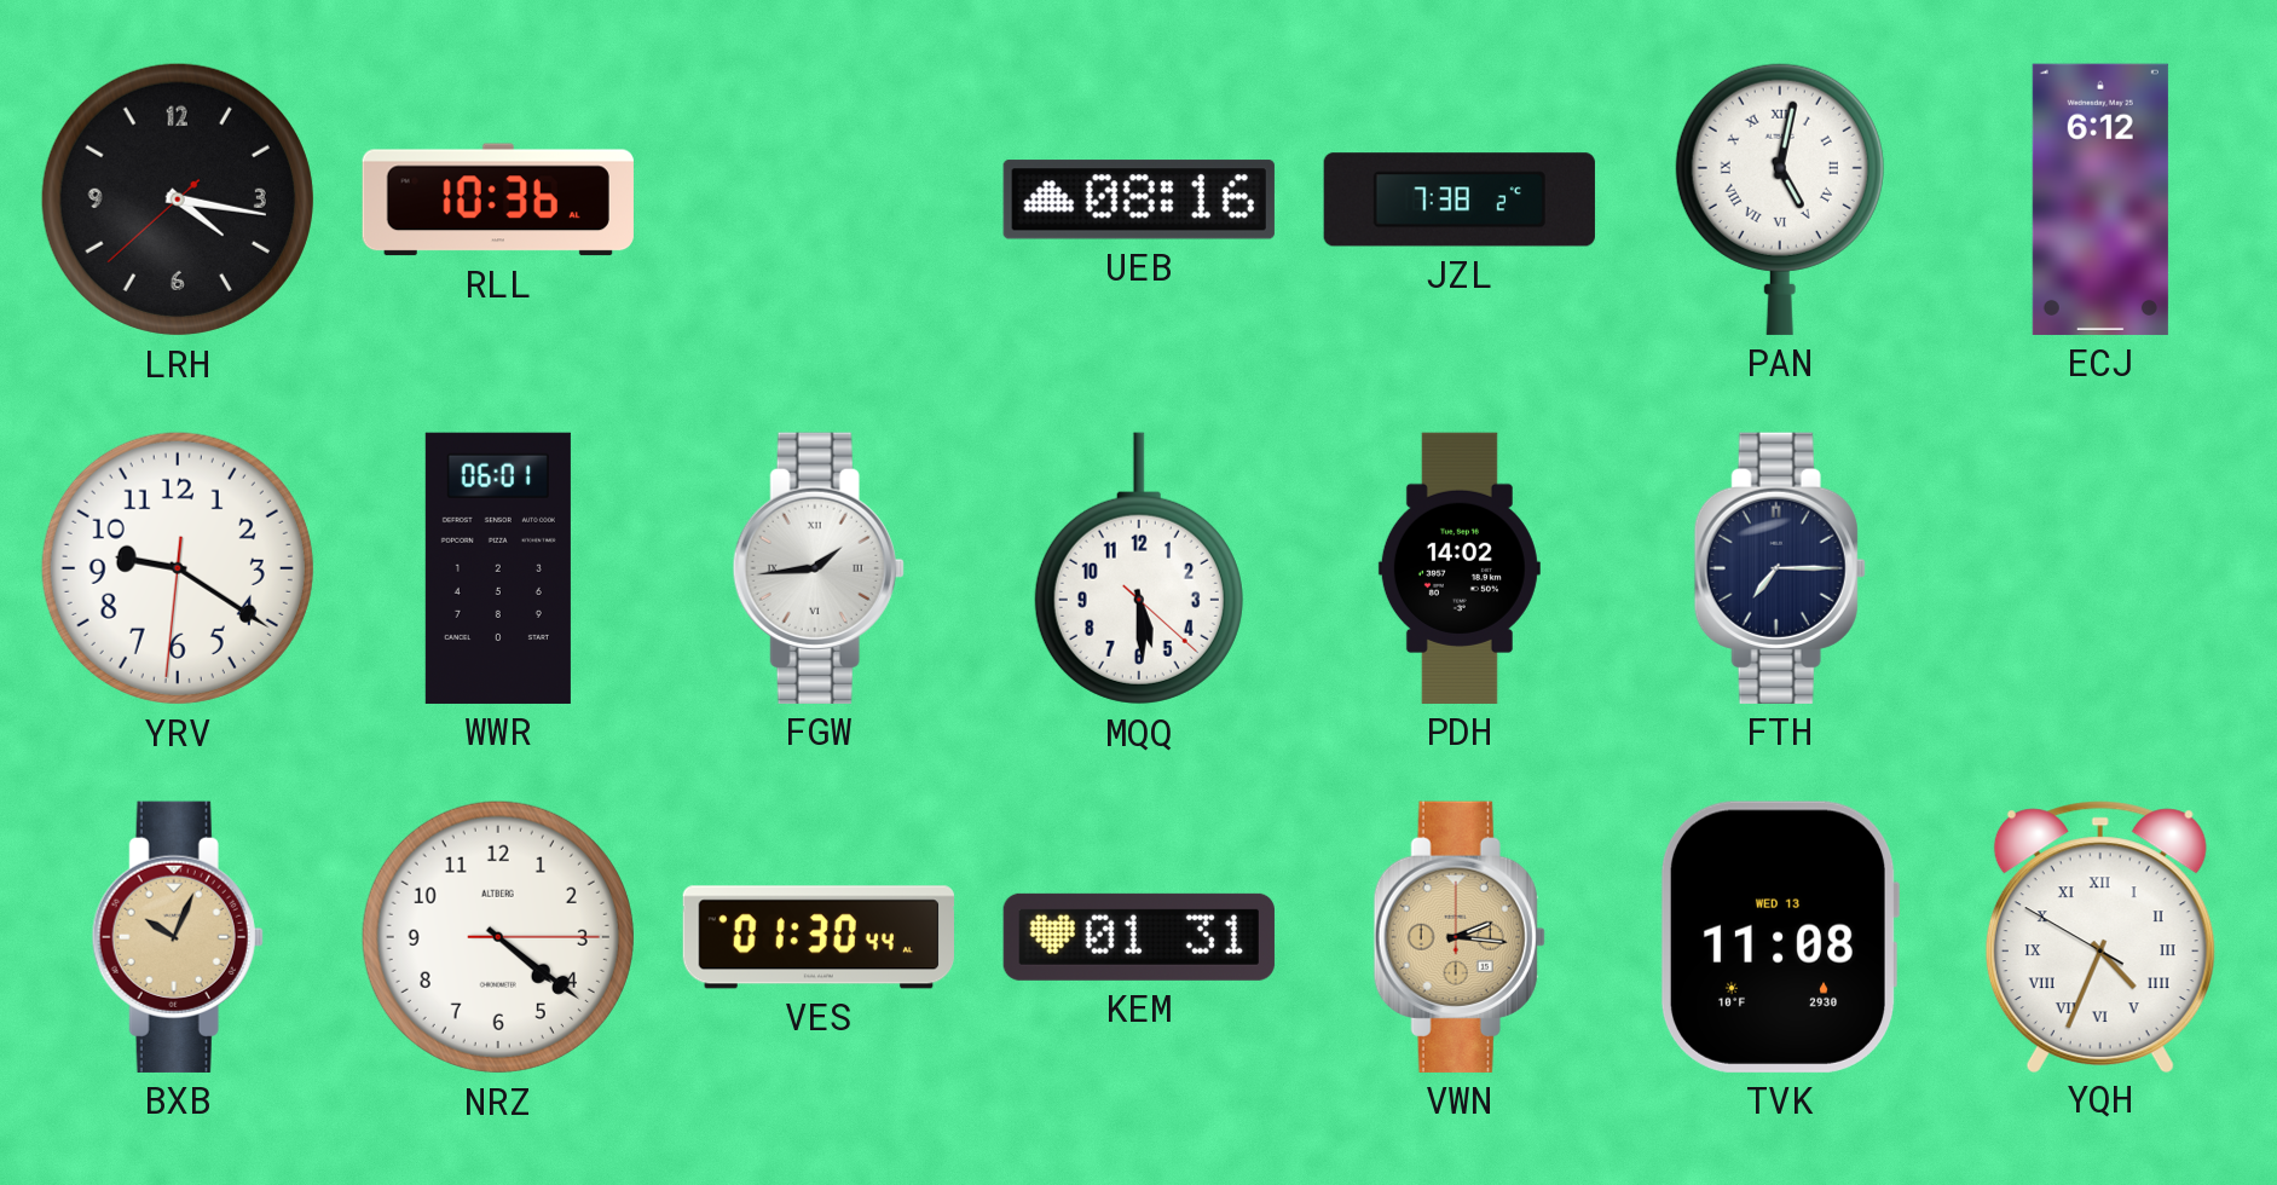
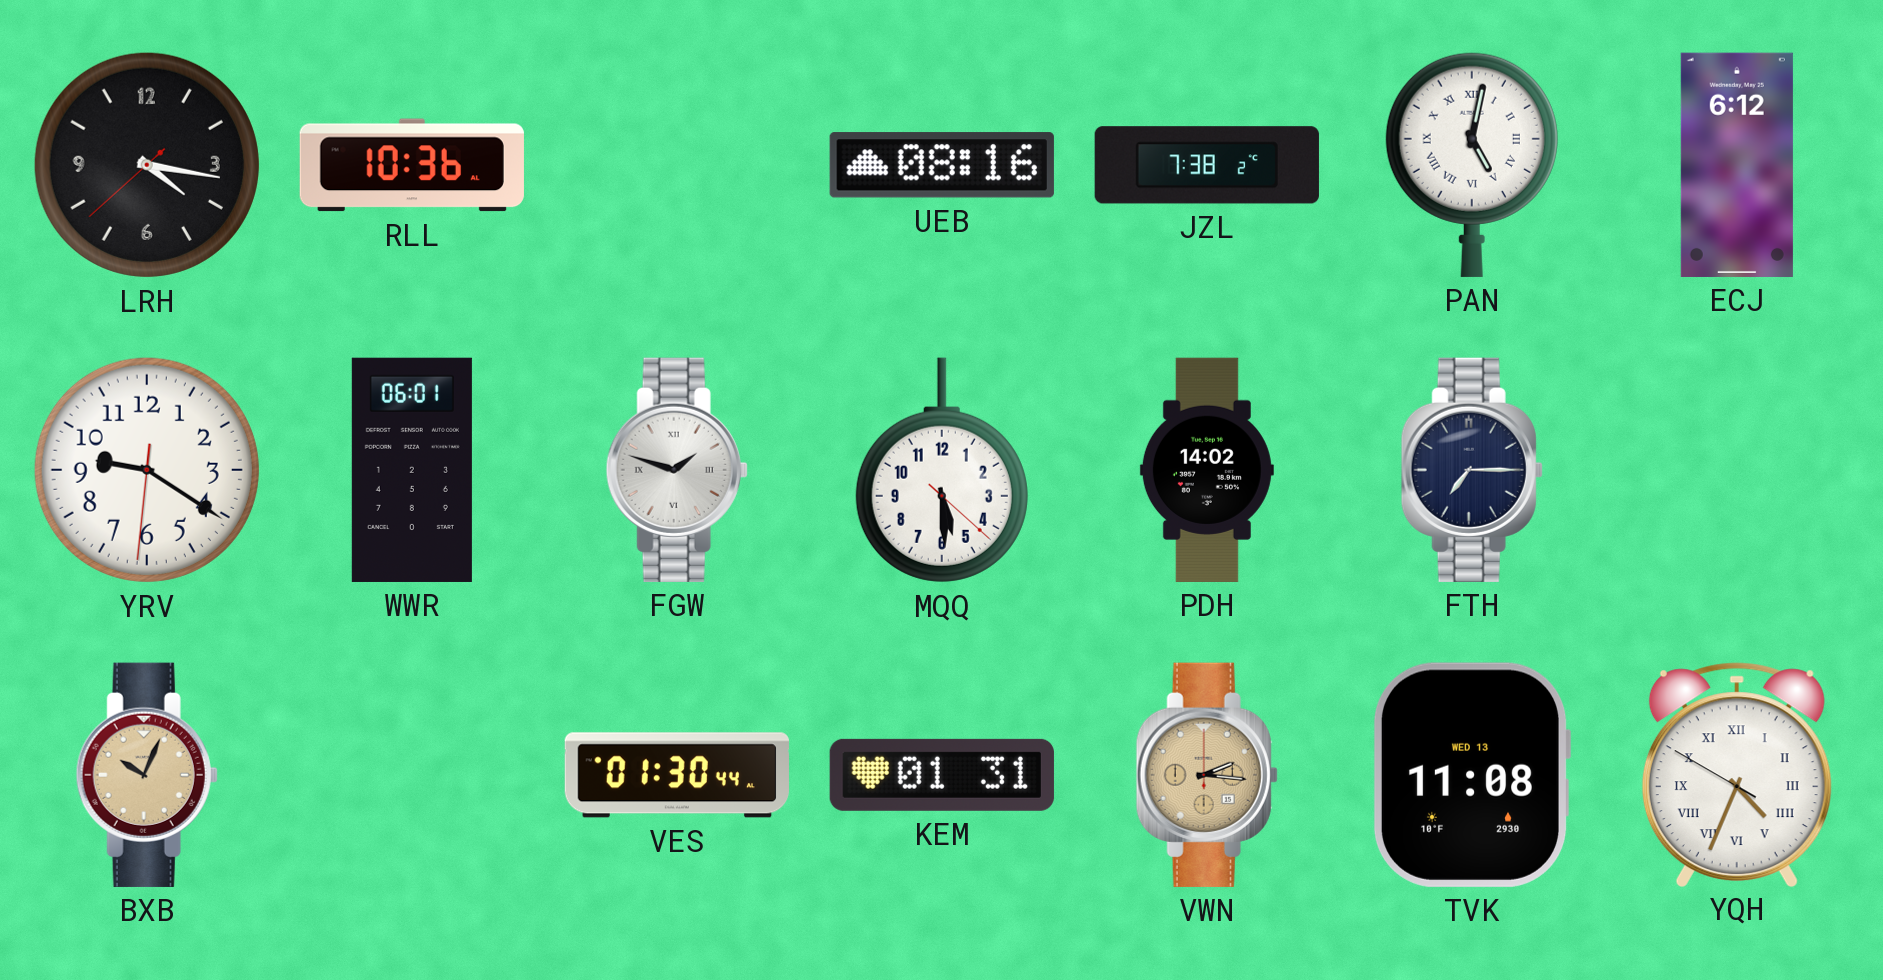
FGW: 1:44 -> 1:48 (677, 470)
NRZ: 4:21 -> none (498, 937)
